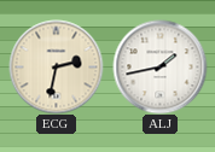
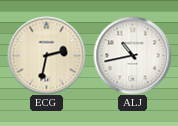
ALJ: 1:43 -> 10:43 (132, 55)
